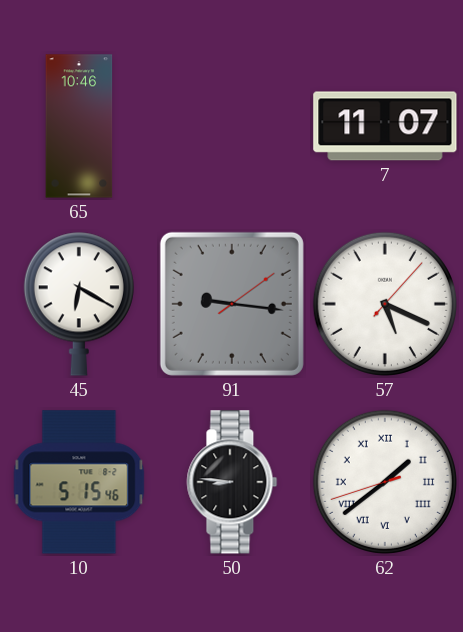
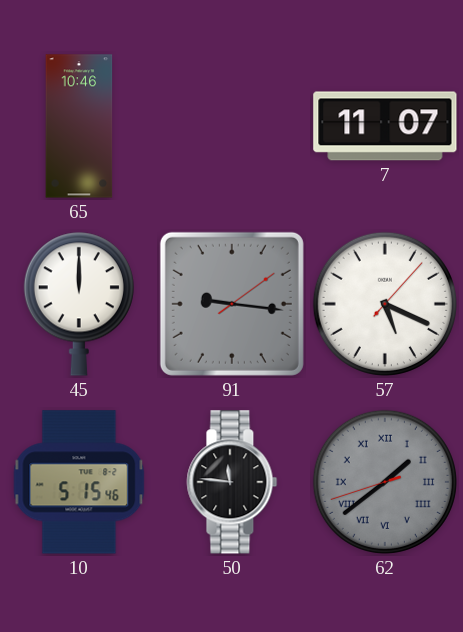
45: 6:20 -> 12:00 (79, 304)
50: 8:46 -> 11:46 (232, 482)
62 dial: white -> grey (385, 482)
